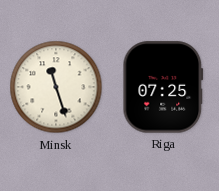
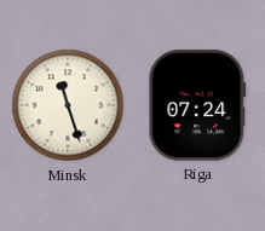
Riga: 07:25 -> 07:24 (197, 105)
